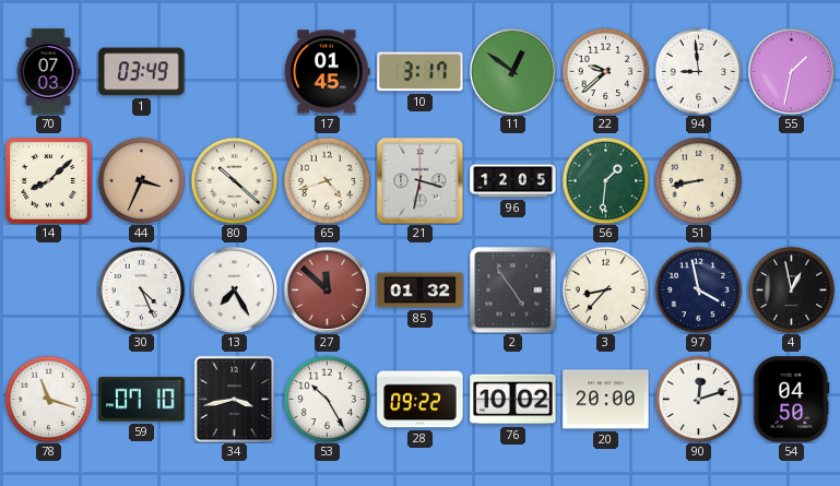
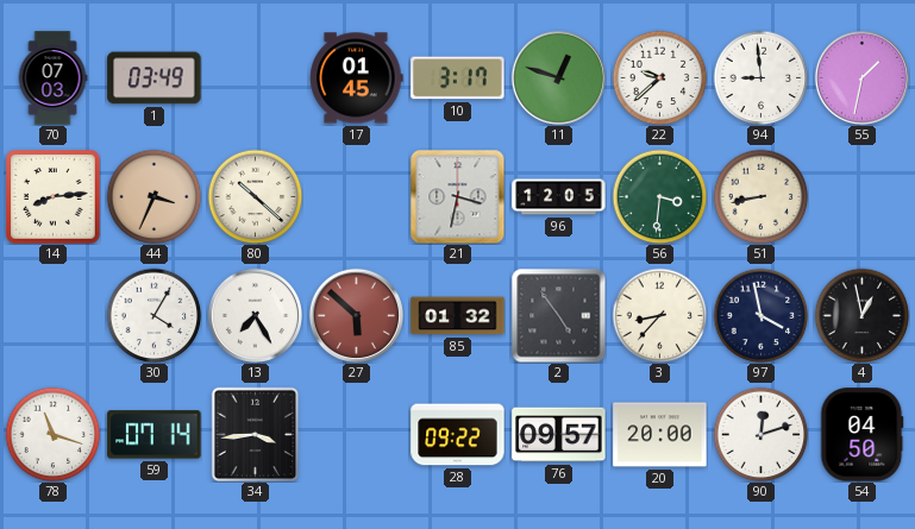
11: 12:51 -> 12:48 (558, 77)
14: 8:08 -> 8:14 (54, 197)
65: 4:42 -> none (327, 180)
56: 1:31 -> 3:31 (659, 196)
30: 4:26 -> 4:05 (153, 315)
27: 11:52 -> 5:52 (356, 315)
59: 07:10 -> 07:14 (155, 435)
34: 3:43 -> 3:44 (256, 434)
53: 10:25 -> none (327, 399)
76: 10:02 -> 09:57 (559, 435)
